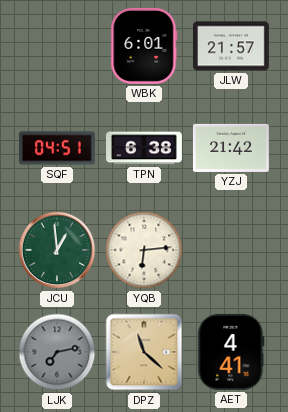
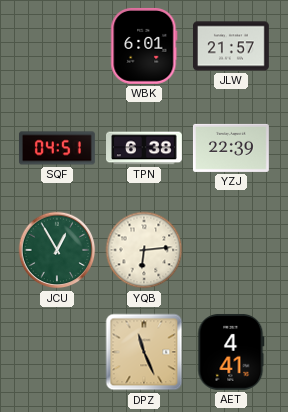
YZJ: 21:42 -> 22:39 (231, 148)
JCU: 12:59 -> 12:55 (57, 250)
LJK: 7:13 -> none (57, 352)
DPZ: 11:22 -> 11:26 (144, 352)
